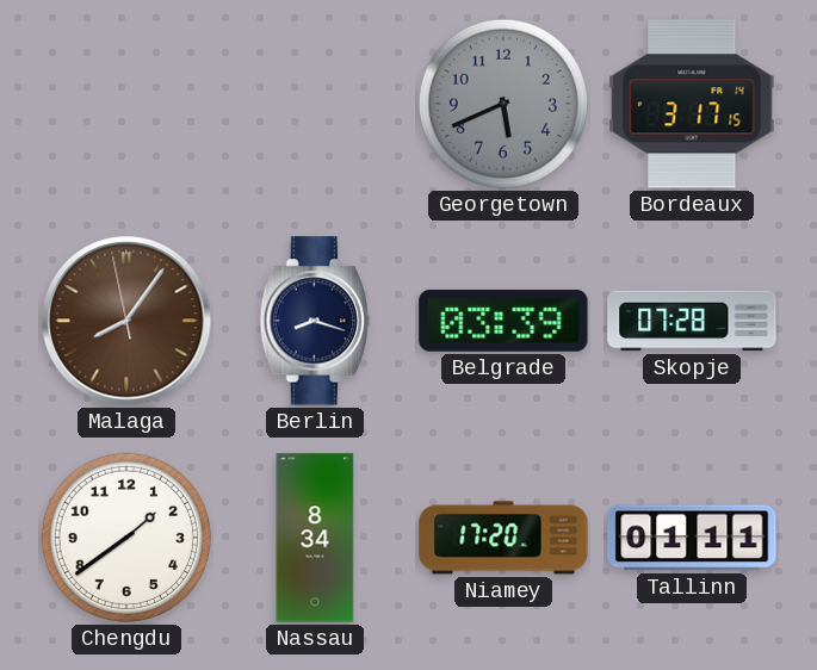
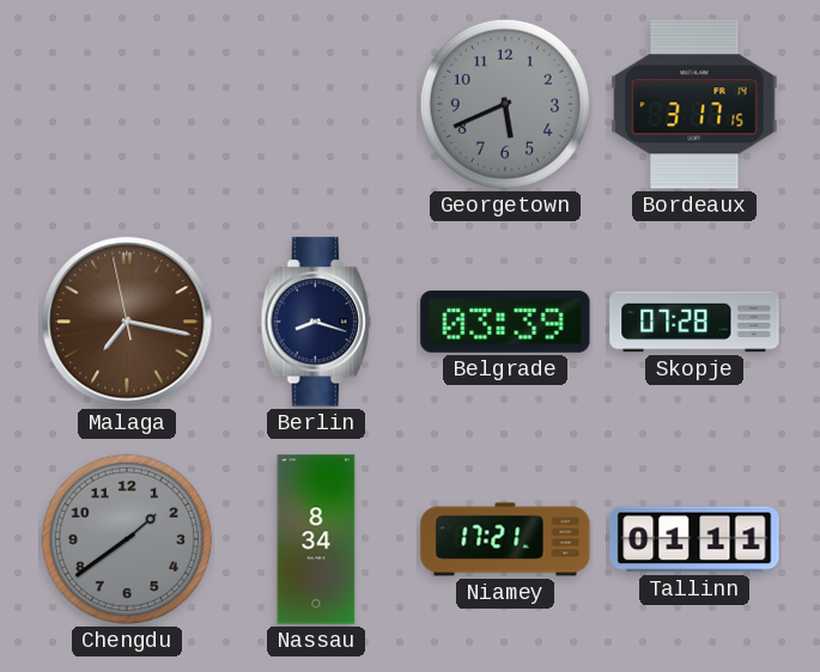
Malaga: 8:05 -> 7:16 (127, 322)
Chengdu dial: white -> grey (127, 539)
Niamey: 17:20 -> 17:21 (505, 539)
